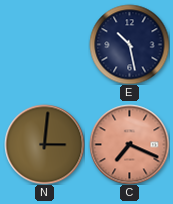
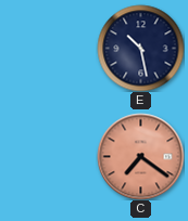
N: 3:01 -> none (44, 144)
C: 7:19 -> 7:21 (140, 156)
